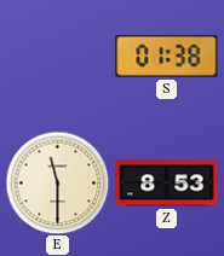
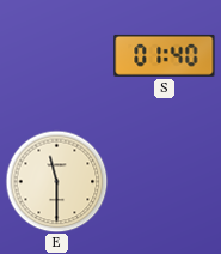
S: 01:38 -> 01:40 (165, 55)
Z: 8:53 -> none (167, 184)
